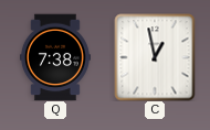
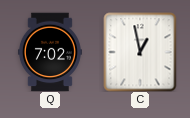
Q: 7:38 -> 7:02 (50, 52)
